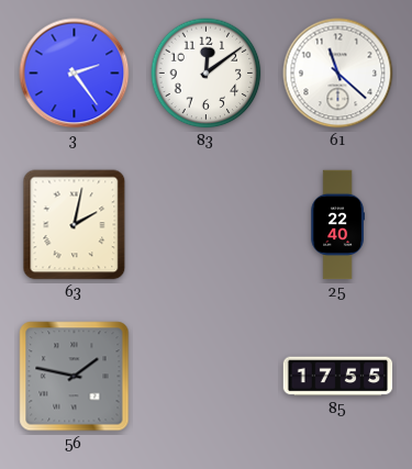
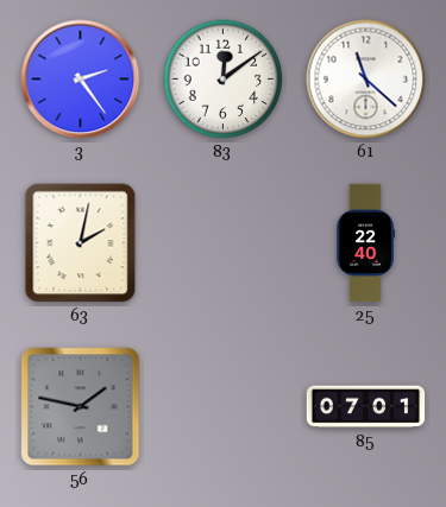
85: 17:55 -> 07:01 (366, 407)
